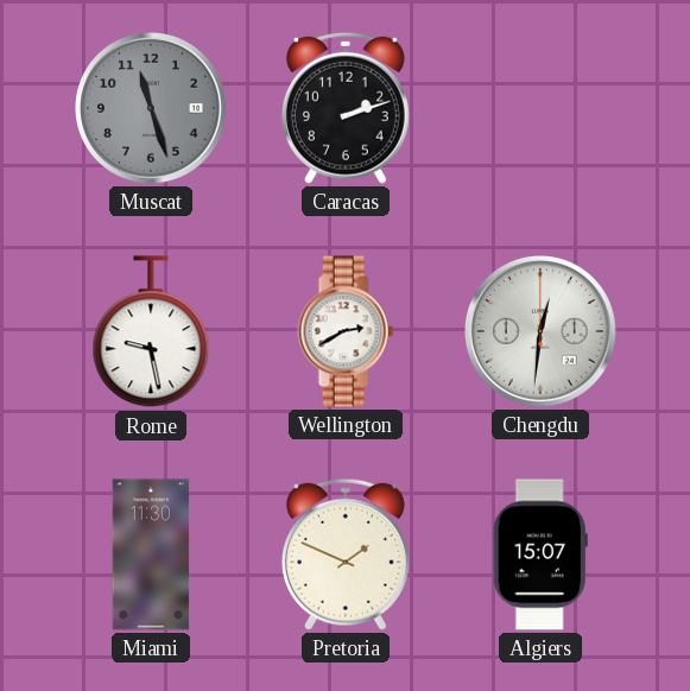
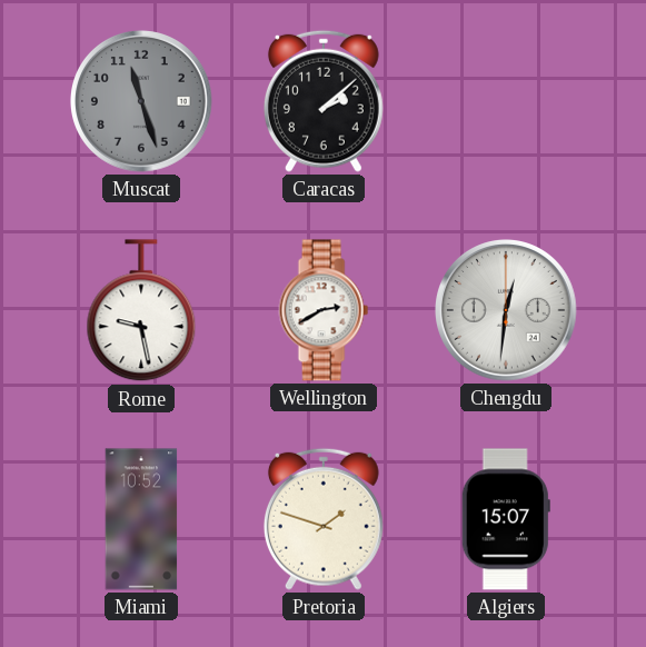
Caracas: 2:12 -> 2:08 (324, 101)
Miami: 11:30 -> 10:52 (141, 519)
Pretoria: 1:49 -> 1:48 (324, 519)
